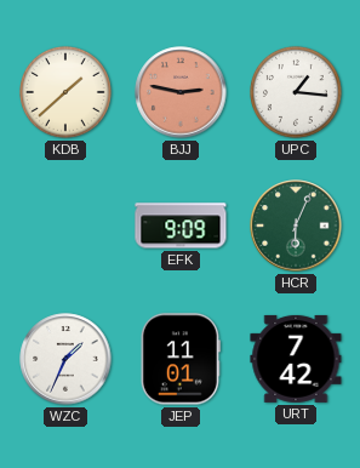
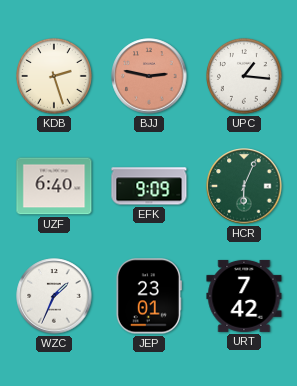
KDB: 1:38 -> 2:27 (55, 77)
UZF: none -> 6:40 (54, 186)
JEP: 11:01 -> 23:01 (149, 296)
